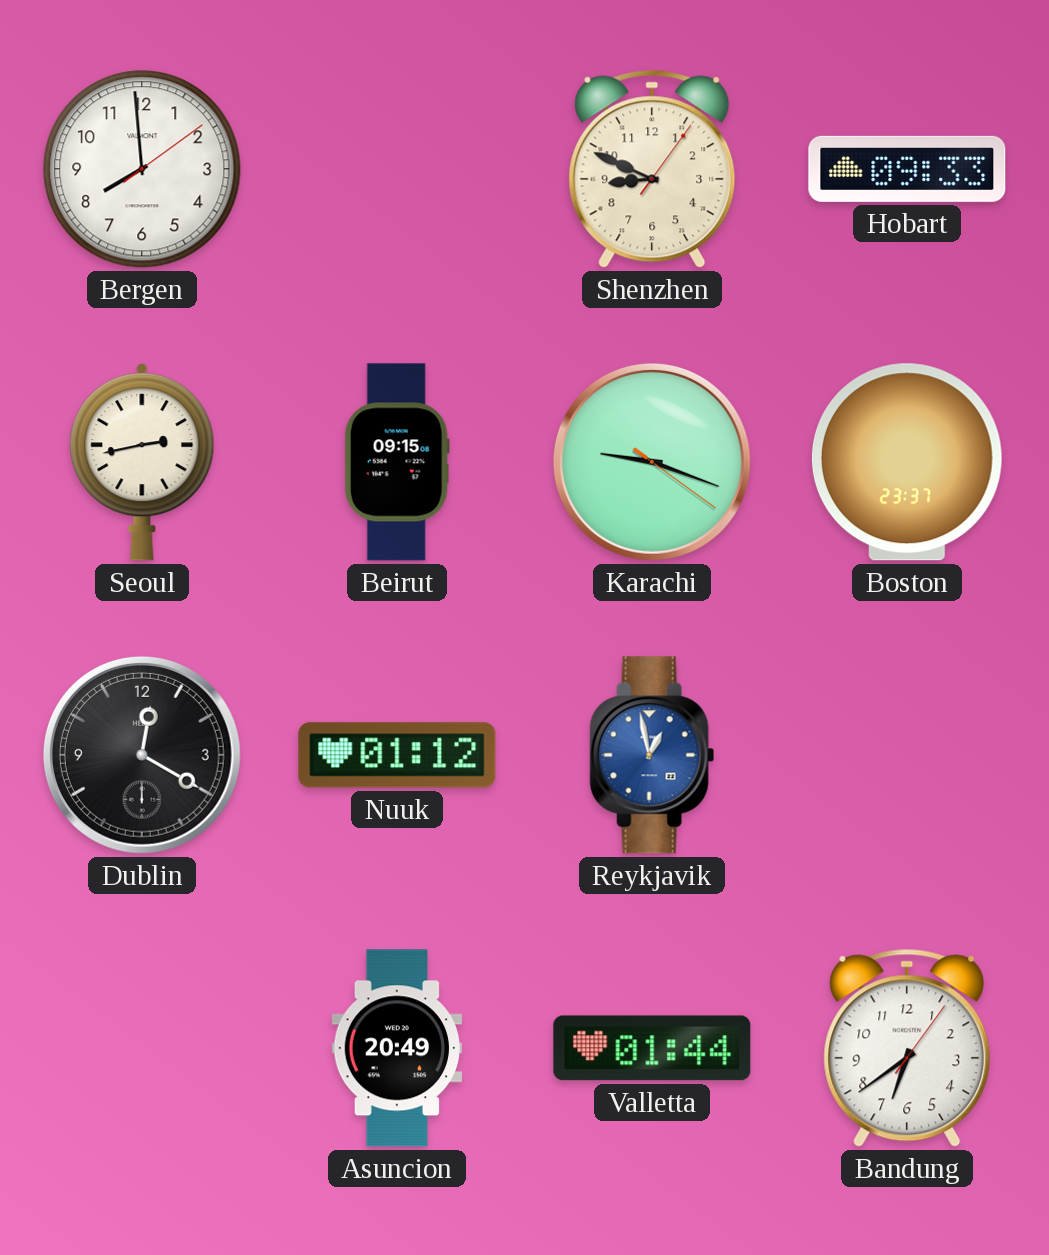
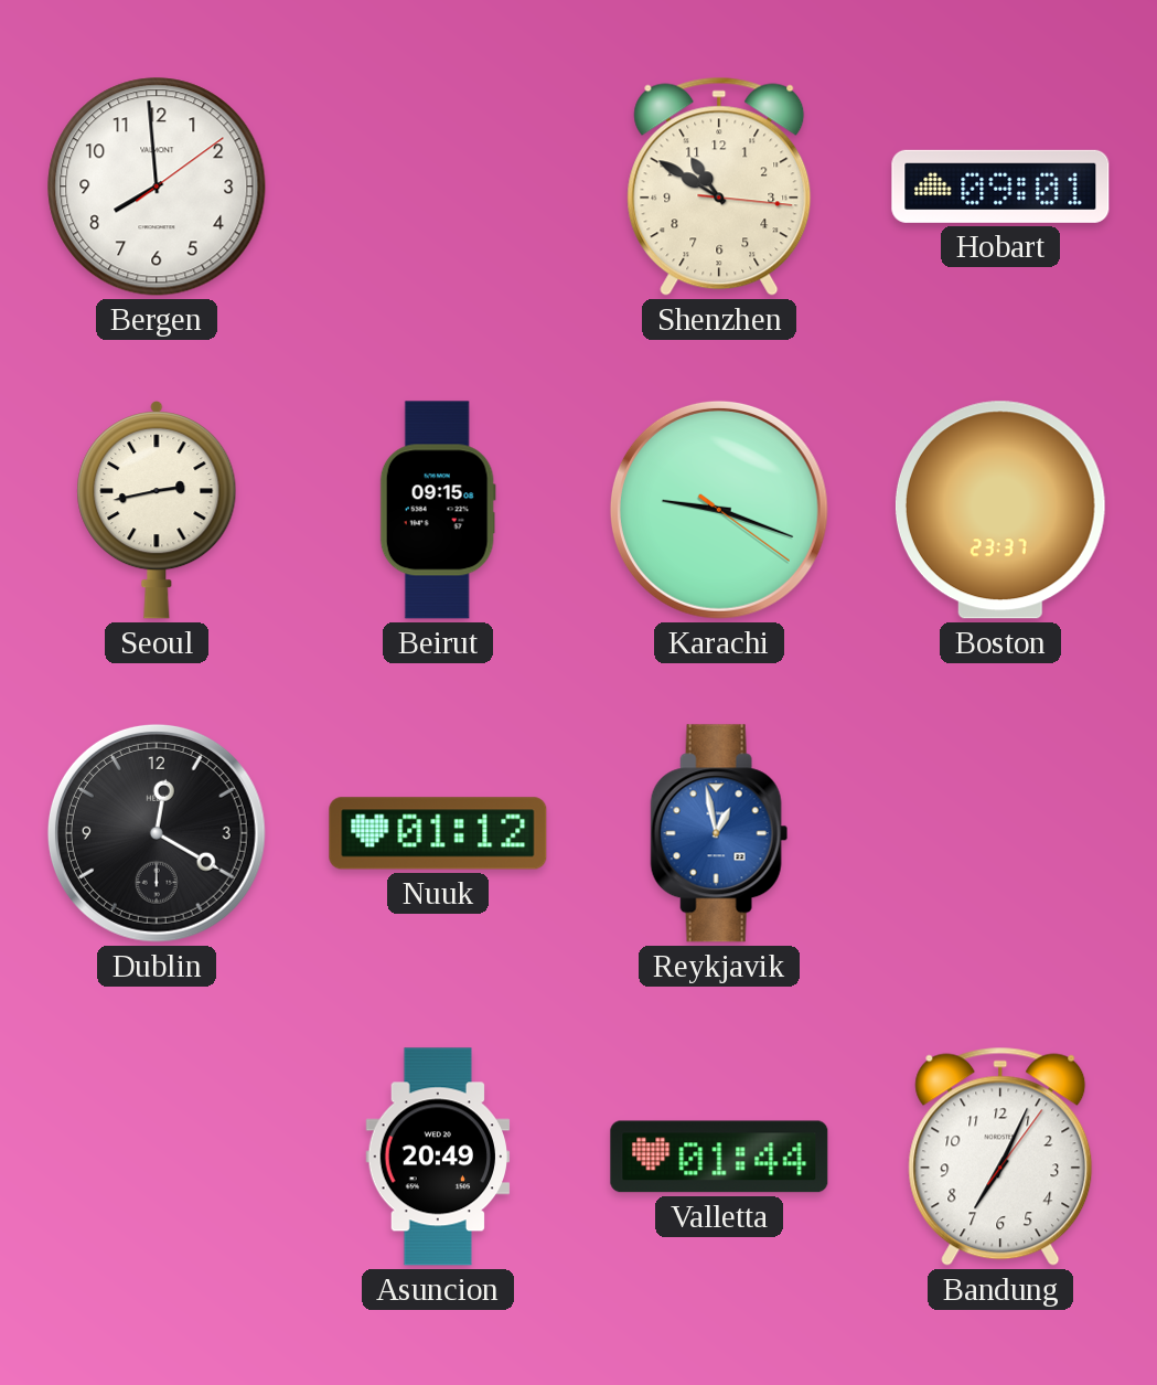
Shenzhen: 8:49 -> 10:50 (719, 187)
Hobart: 09:33 -> 09:01 (1000, 187)
Bandung: 6:39 -> 7:04 (1000, 1157)
